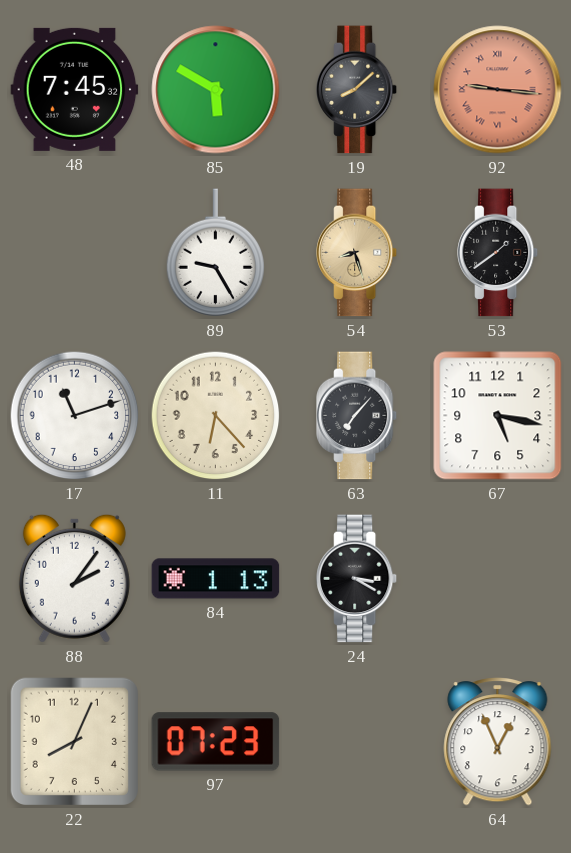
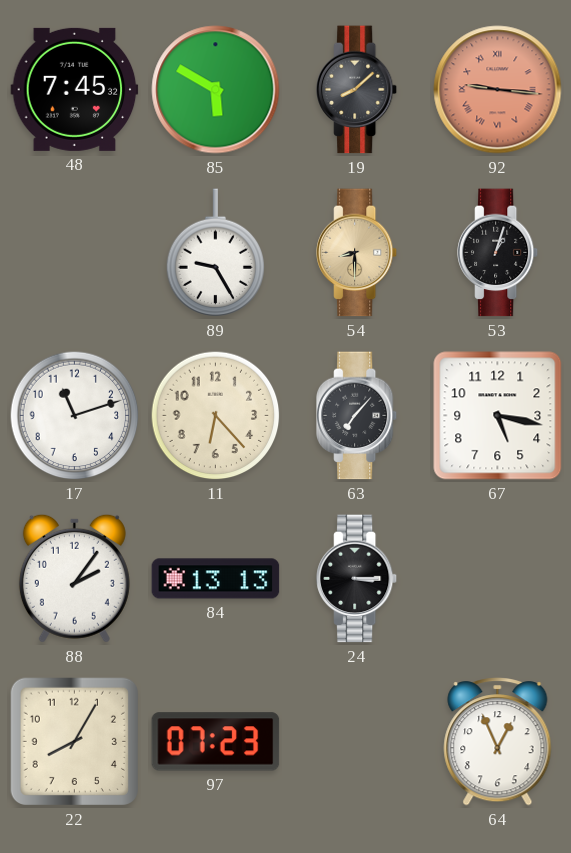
54: 8:27 -> 8:30 (357, 253)
53: 1:39 -> 1:03 (498, 253)
84: 1:13 -> 13:13 (216, 579)
24: 3:20 -> 3:15 (357, 579)
22: 8:04 -> 8:05 (74, 741)
